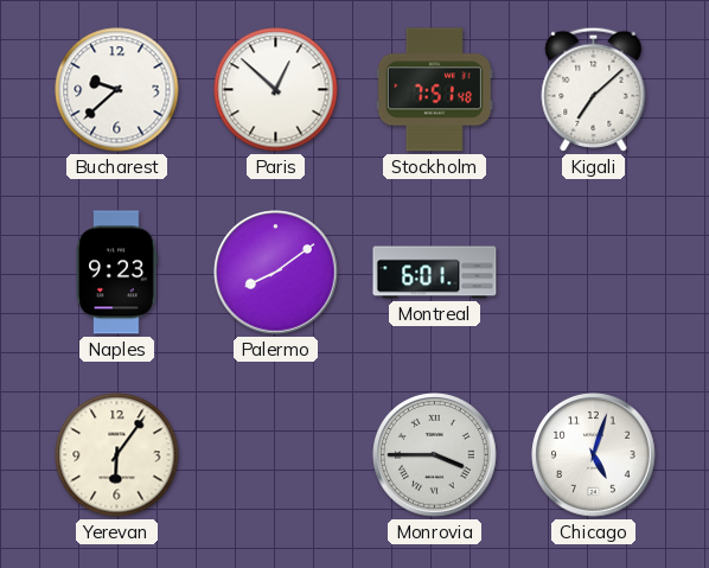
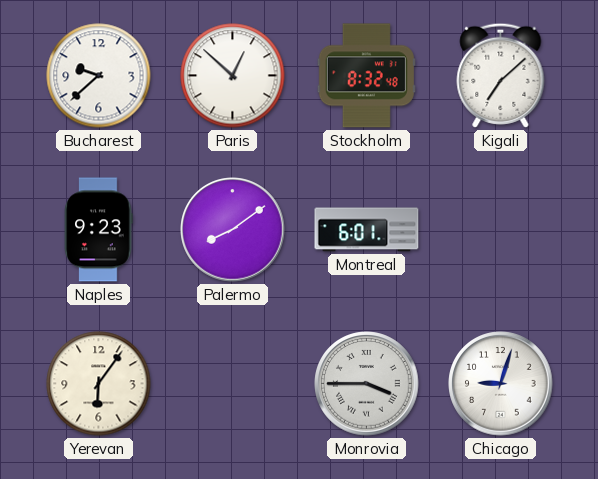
Stockholm: 7:51 -> 8:32 (366, 76)
Chicago: 5:03 -> 9:03 (501, 384)
